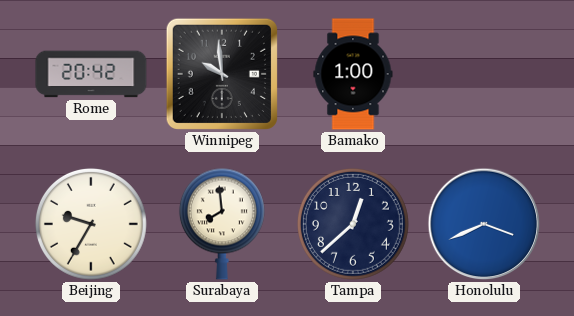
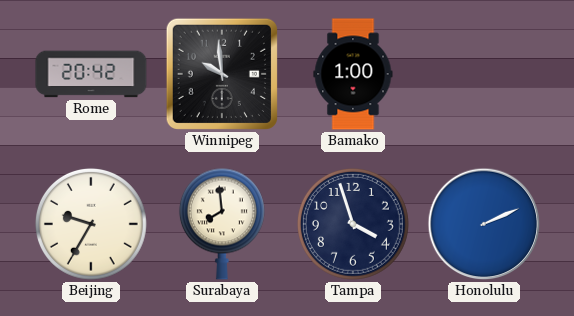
Tampa: 12:38 -> 3:57 (353, 224)
Honolulu: 3:41 -> 2:11 (484, 224)
